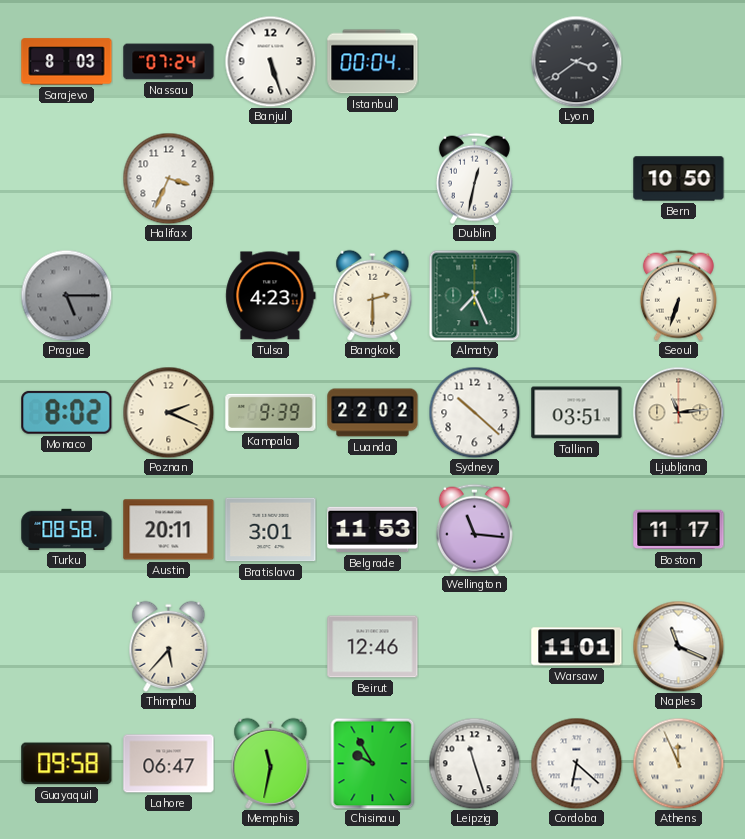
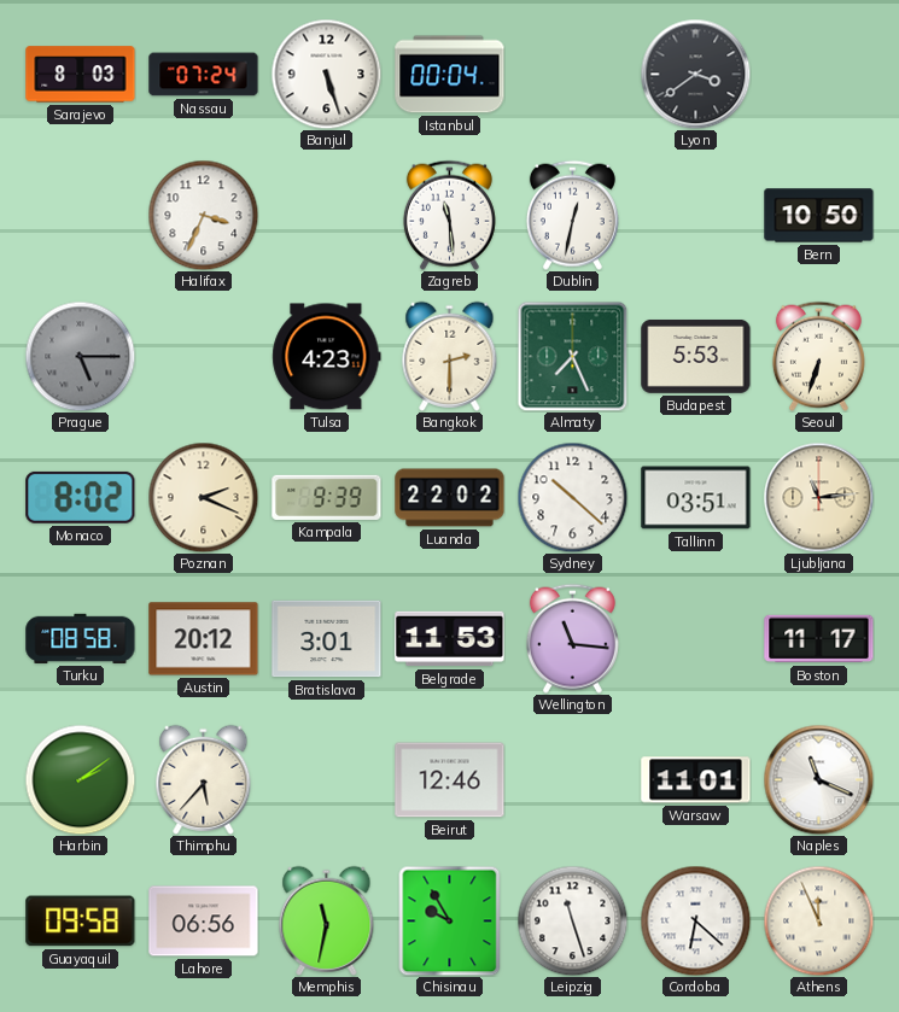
Zagreb: none -> 11:29 (449, 215)
Budapest: none -> 5:53 (696, 356)
Austin: 20:11 -> 20:12 (204, 639)
Harbin: none -> 2:09 (80, 779)
Lahore: 06:47 -> 06:56 (204, 922)
